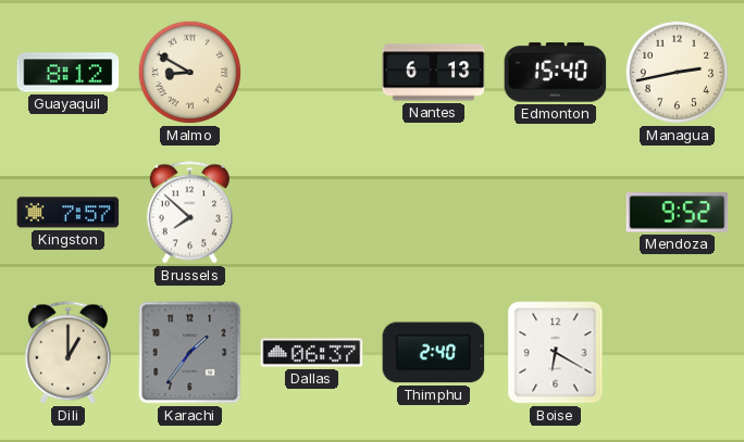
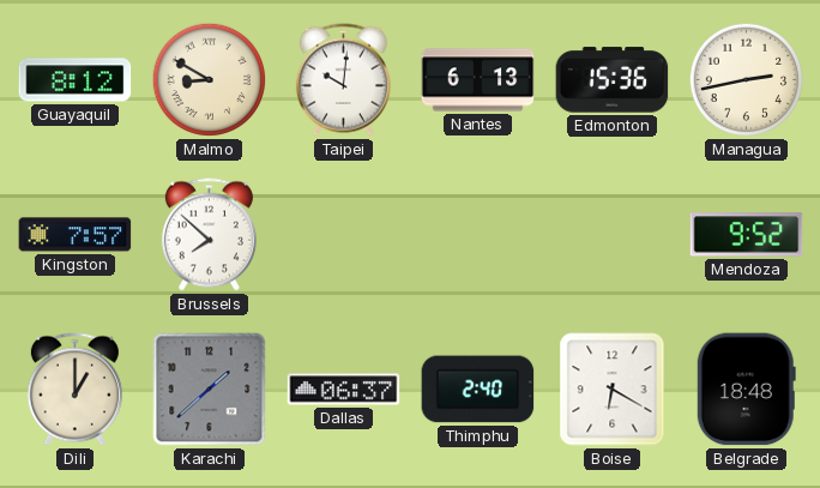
Taipei: none -> 10:01 (343, 80)
Edmonton: 15:40 -> 15:36 (613, 80)
Karachi: 1:36 -> 1:38 (210, 390)
Belgrade: none -> 18:48 (746, 390)
